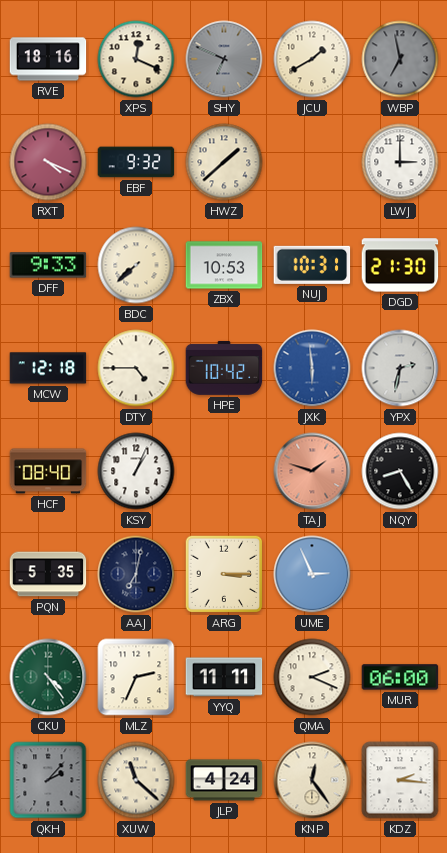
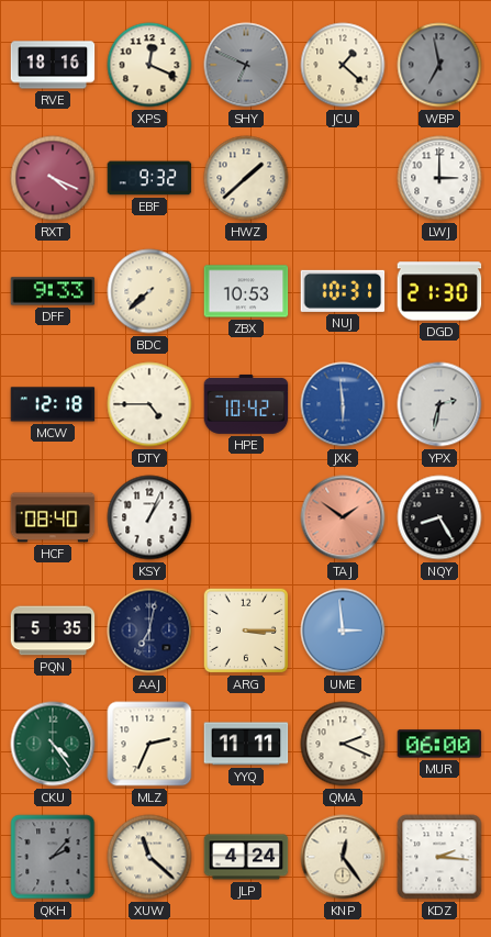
JCU: 1:40 -> 1:22 (343, 65)
TAJ: 1:48 -> 1:51 (343, 517)
UME: 2:56 -> 2:59 (343, 631)
